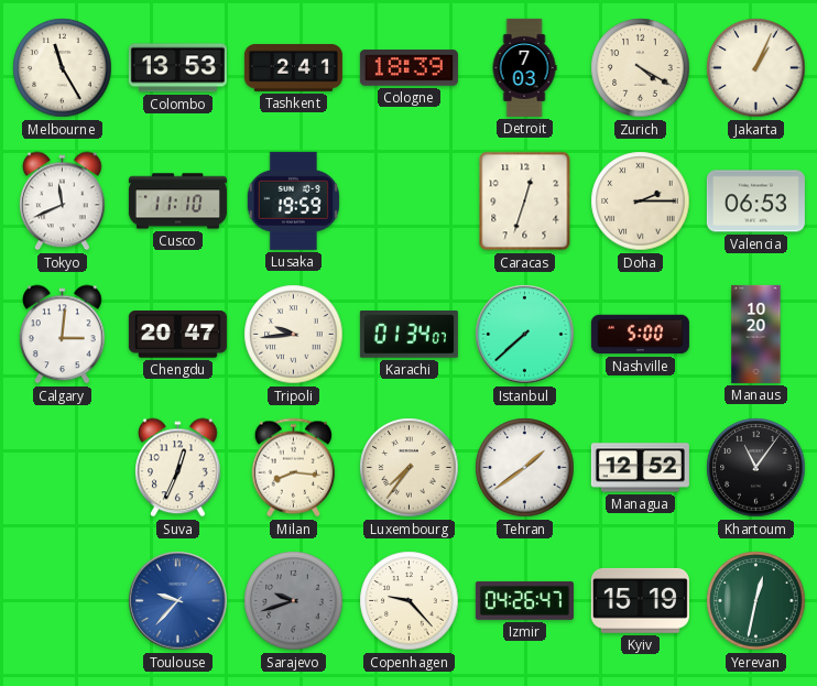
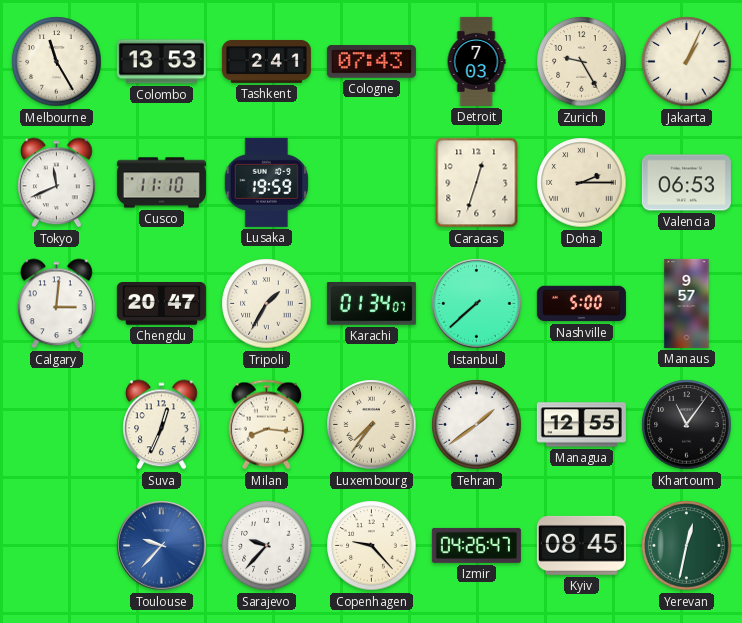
Cologne: 18:39 -> 07:43 (371, 62)
Zurich: 4:20 -> 9:25 (582, 62)
Tripoli: 9:44 -> 1:35 (267, 304)
Manaus: 10:20 -> 9:57 (687, 303)
Managua: 12:52 -> 12:55 (581, 425)
Sarajevo: 9:42 -> 9:37 (267, 546)
Sarajevo dial: grey -> white (267, 546)
Kyiv: 15:19 -> 08:45 (581, 545)
